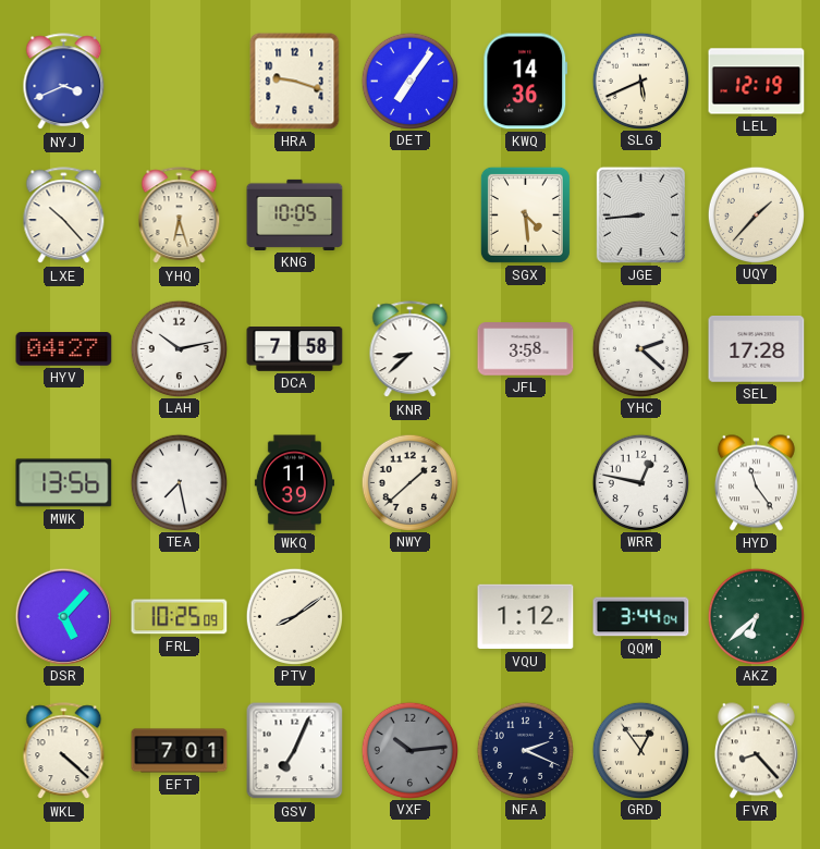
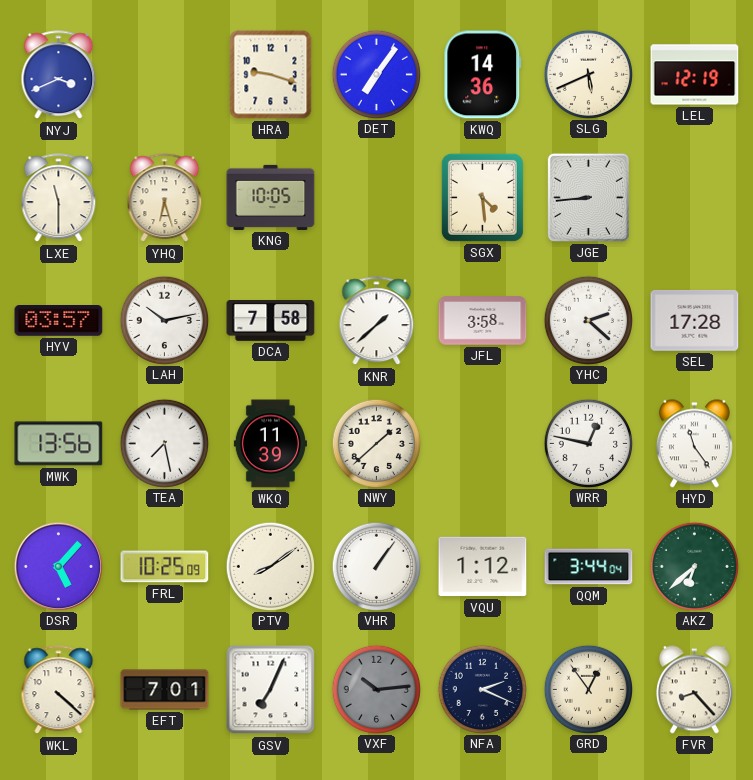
LXE: 10:23 -> 11:30 (59, 198)
UQY: 1:37 -> none (756, 214)
HYV: 04:27 -> 03:57 (59, 321)
KNR: 8:38 -> 1:38 (377, 321)
VHR: none -> 1:06 (376, 566)
